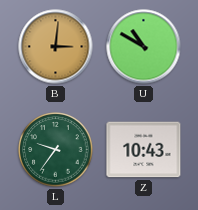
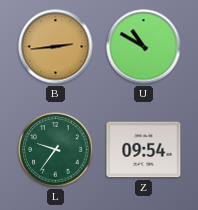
B: 3:01 -> 2:44 (56, 47)
Z: 10:43 -> 09:54 (144, 150)
